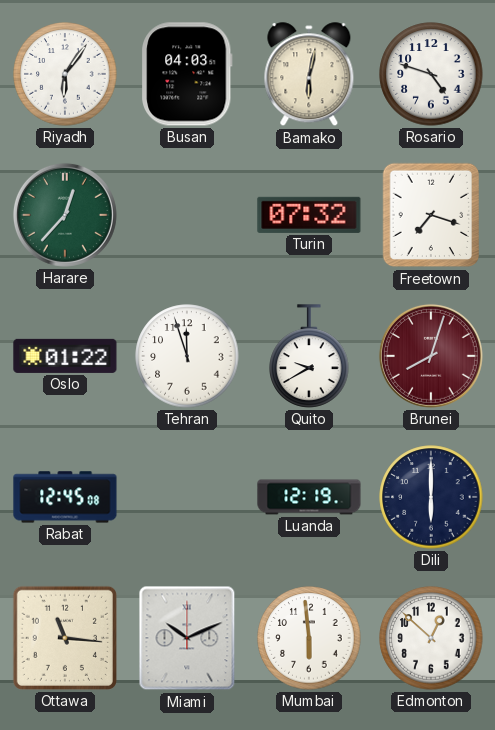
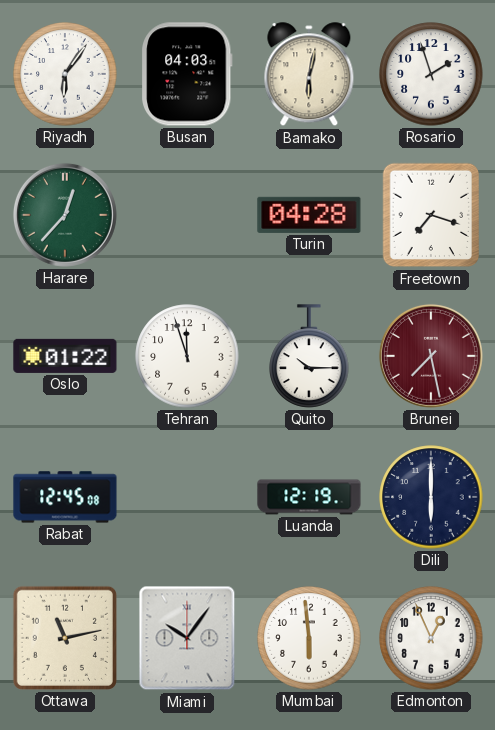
Rosario: 4:48 -> 1:57 (431, 74)
Turin: 07:32 -> 04:28 (309, 215)
Quito: 9:40 -> 10:15 (309, 356)
Brunei: 8:03 -> 7:28 (431, 356)
Ottawa: 11:16 -> 11:13 (65, 638)
Miami: 10:11 -> 10:06 (187, 638)
Edmonton: 12:52 -> 12:56 (431, 638)
